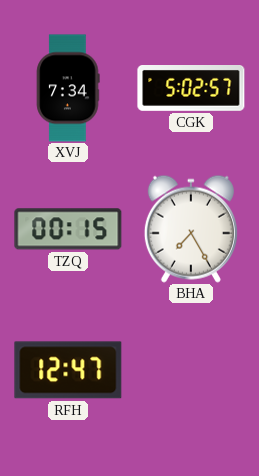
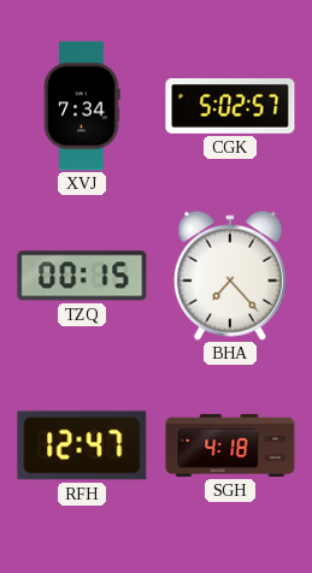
BHA: 7:25 -> 7:23 (230, 276)
SGH: none -> 4:18 (230, 445)
